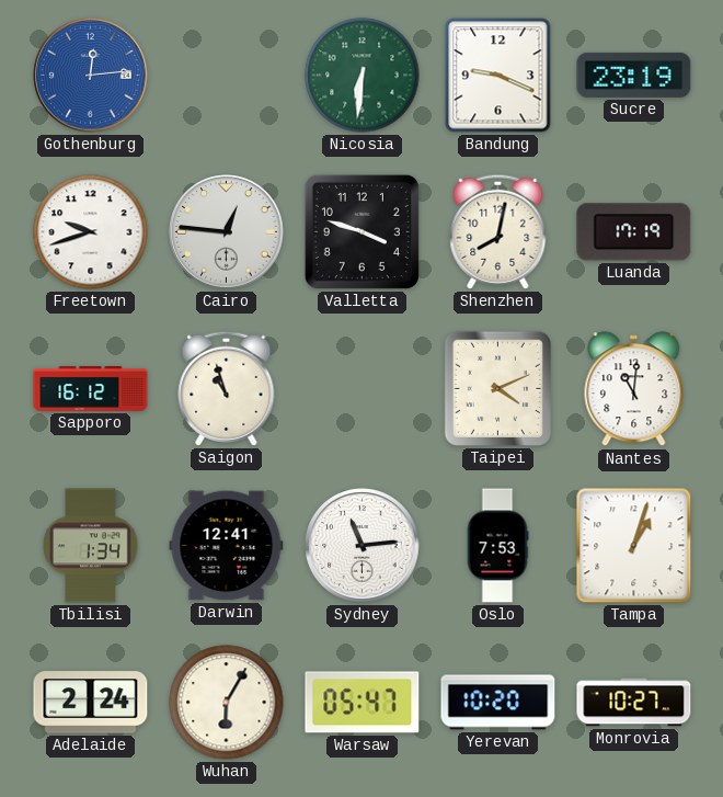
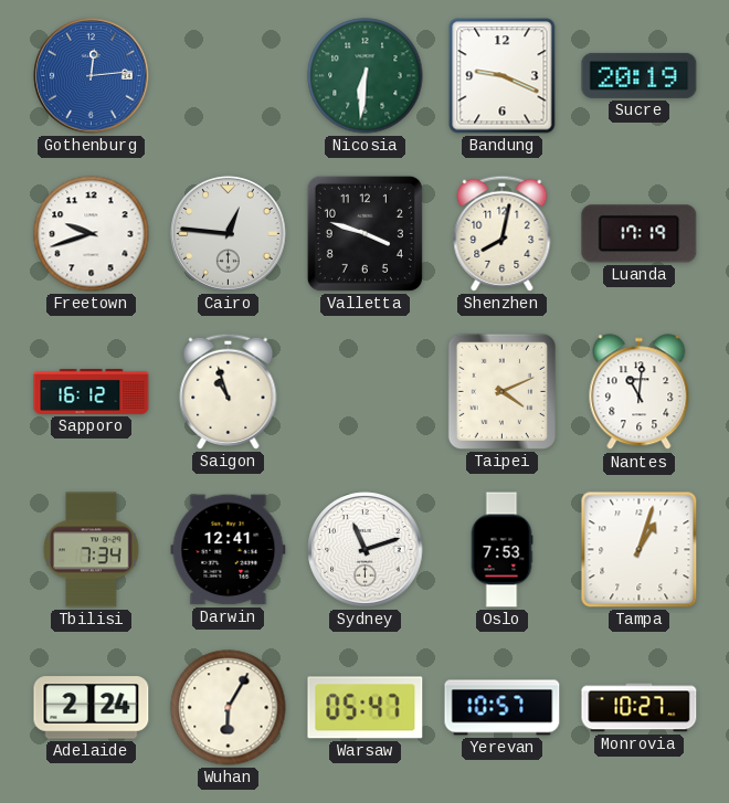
Sucre: 23:19 -> 20:19 (640, 75)
Tbilisi: 1:34 -> 7:34 (92, 550)
Sydney: 11:14 -> 11:12 (366, 550)
Yerevan: 10:20 -> 10:57 (503, 708)
